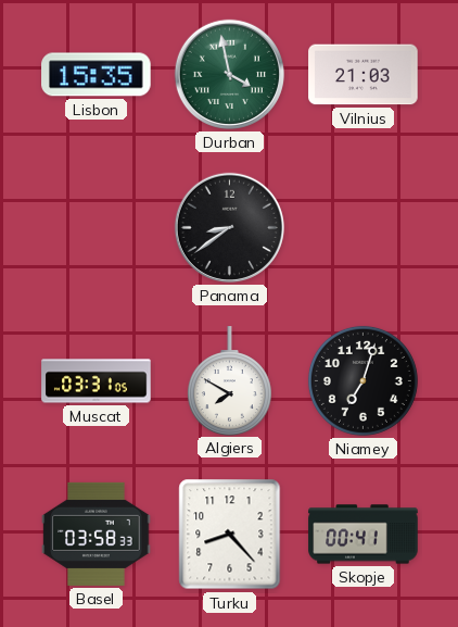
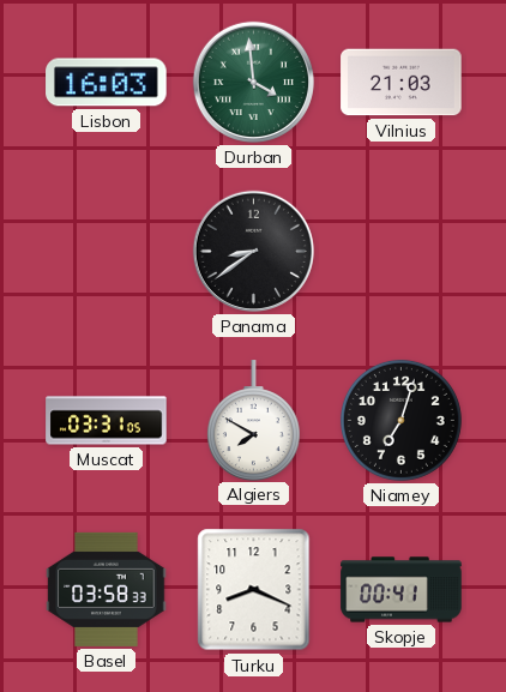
Lisbon: 15:35 -> 16:03 (107, 83)
Durban: 3:58 -> 3:59 (253, 82)
Turku: 8:23 -> 8:19 (254, 590)
